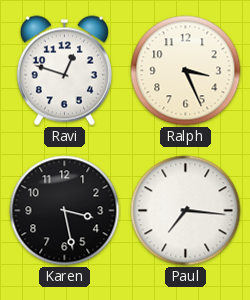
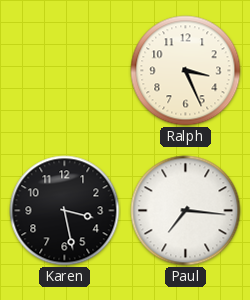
Ravi: 12:48 -> none (64, 71)
